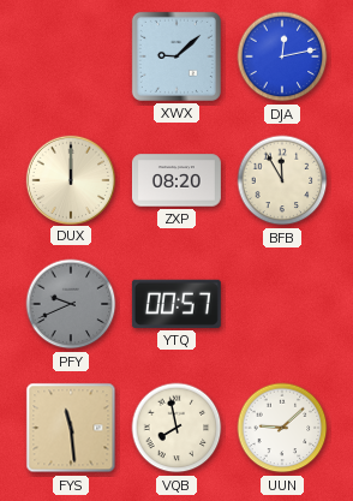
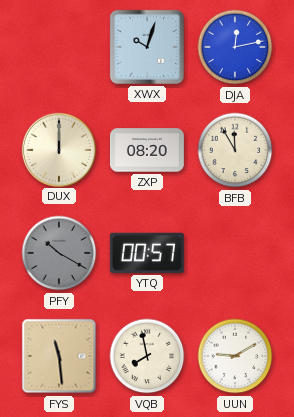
XWX: 9:08 -> 10:03 (147, 47)
PFY: 9:41 -> 10:20 (59, 253)
UUN: 9:08 -> 9:10 (235, 356)
